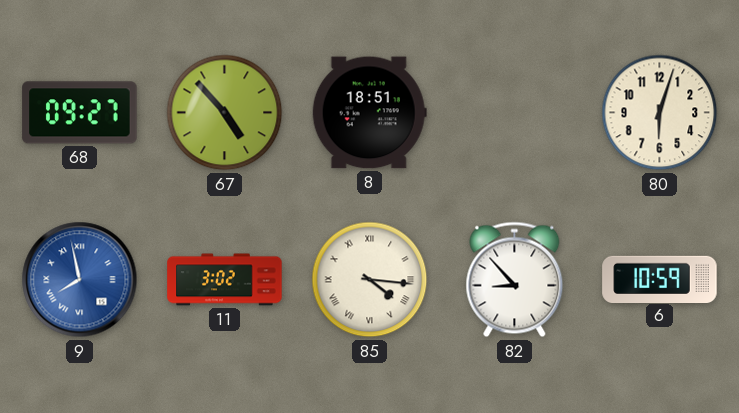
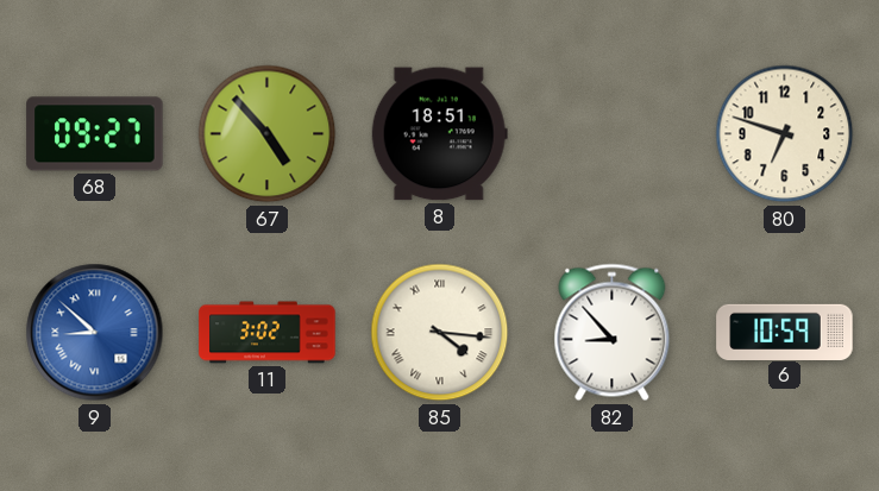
80: 6:03 -> 6:48 (785, 134)
9: 7:58 -> 8:52 (95, 333)
